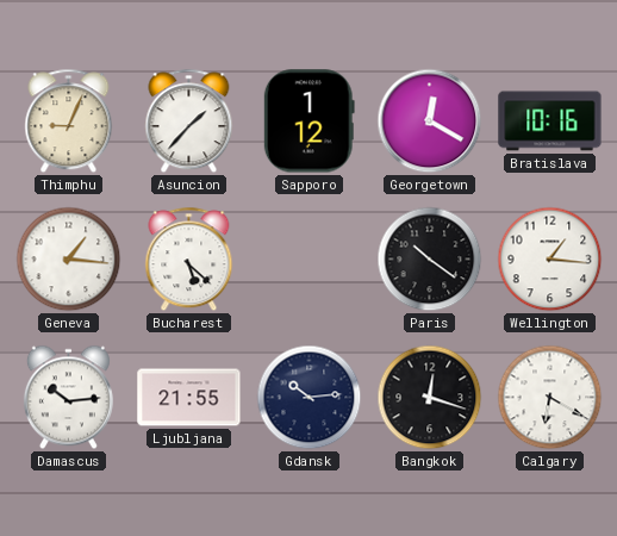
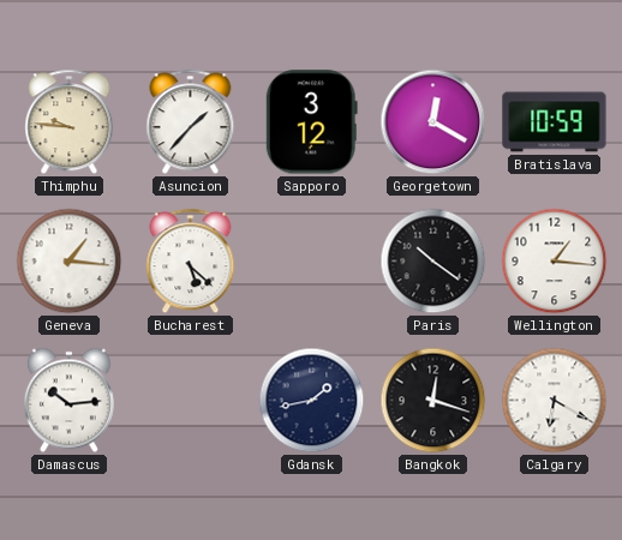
Thimphu: 9:04 -> 9:46 (70, 122)
Sapporo: 1:12 -> 3:12 (311, 122)
Bratislava: 10:16 -> 10:59 (555, 122)
Ljubljana: 21:55 -> none (189, 398)
Gdansk: 10:14 -> 1:43 (312, 401)
